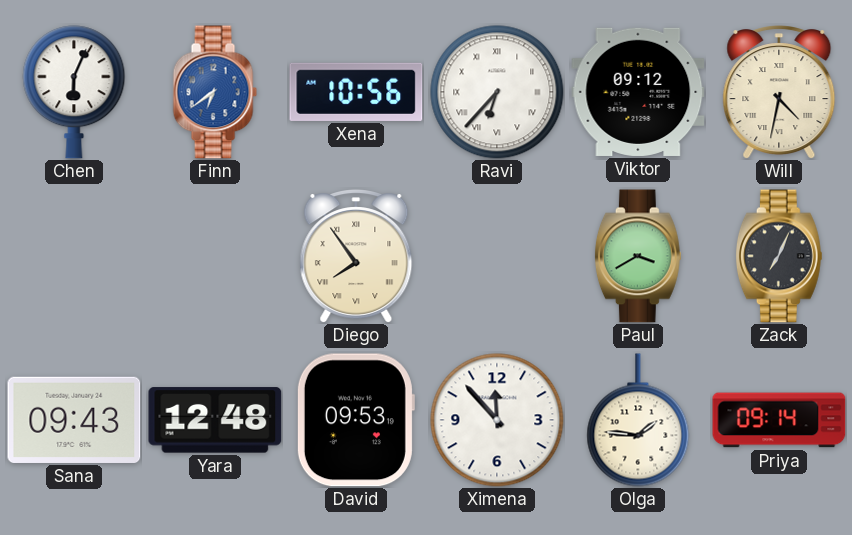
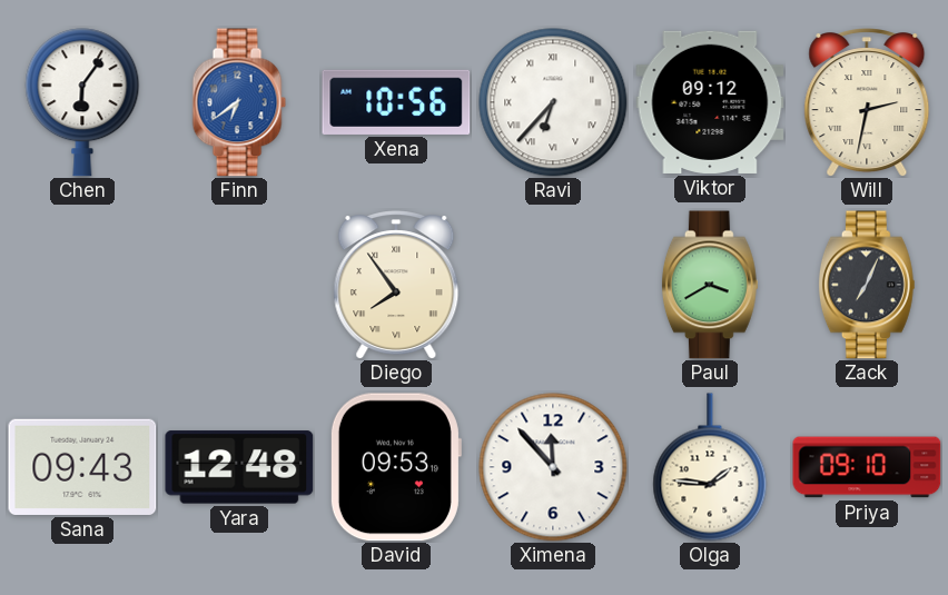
Chen: 6:04 -> 6:06 (82, 102)
Will: 4:32 -> 2:32 (867, 102)
Priya: 09:14 -> 09:10 (867, 467)
